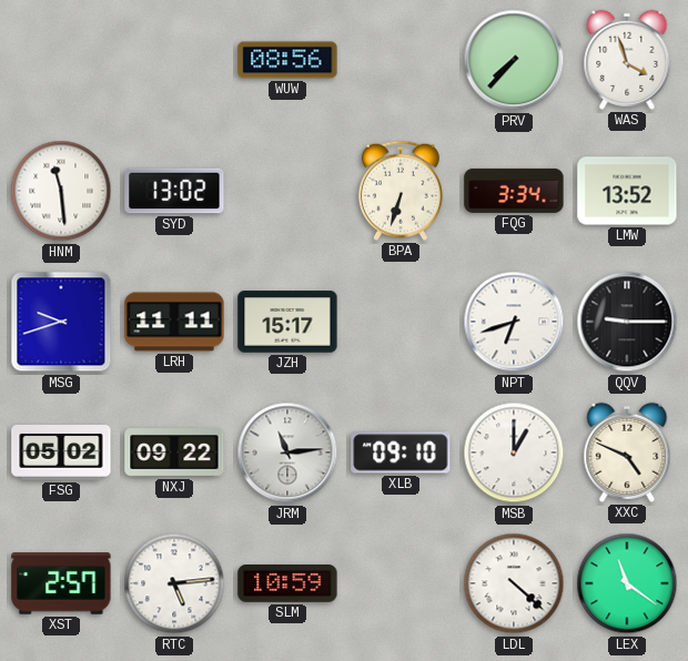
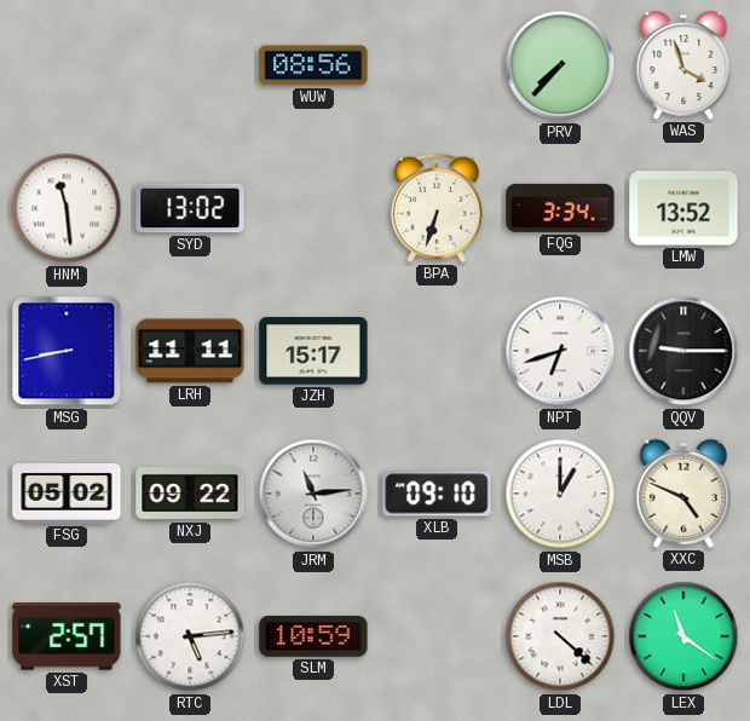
MSG: 9:42 -> 8:43 (67, 351)
